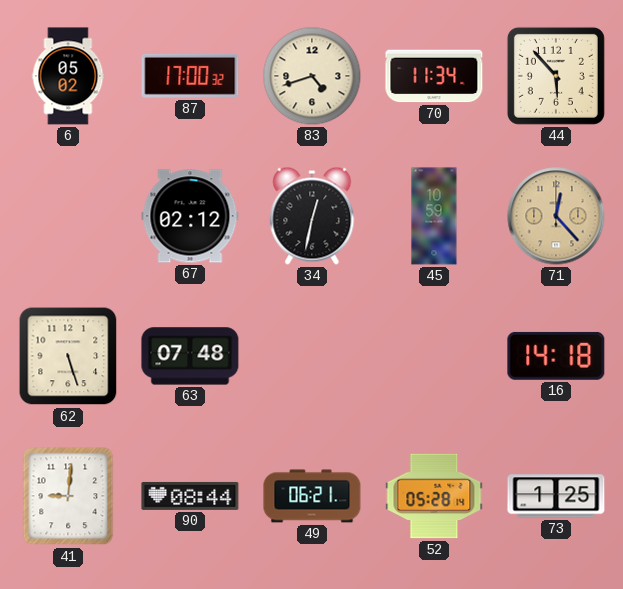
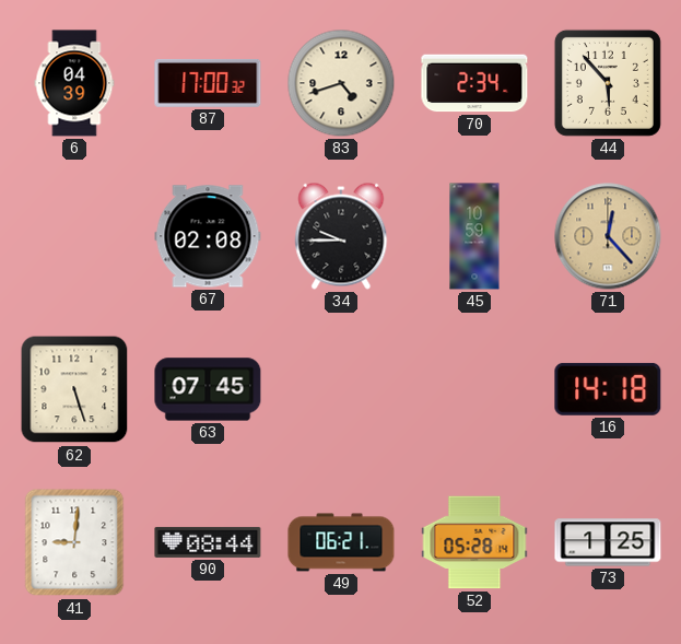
6: 05:02 -> 04:39 (74, 83)
70: 11:34 -> 2:34 (474, 83)
67: 02:12 -> 02:08 (208, 236)
34: 12:32 -> 9:45 (341, 236)
63: 07:48 -> 07:45 (208, 389)
